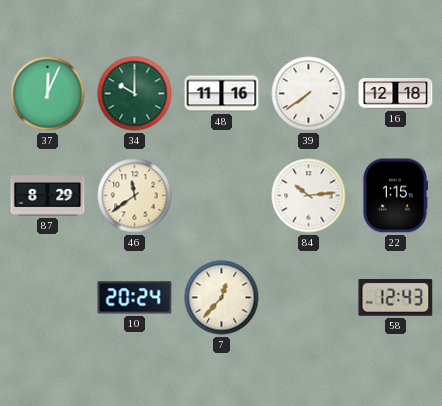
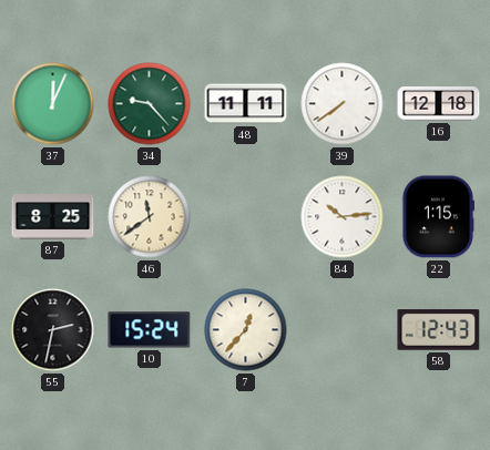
34: 10:00 -> 9:23 (150, 104)
48: 11:16 -> 11:11 (246, 104)
87: 8:29 -> 8:25 (53, 217)
55: none -> 2:32 (53, 330)
10: 20:24 -> 15:24 (150, 330)
